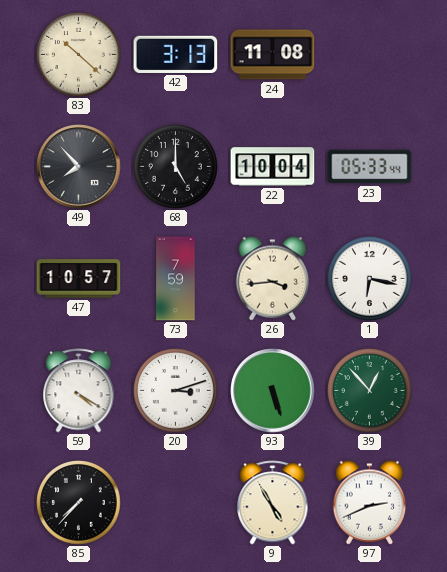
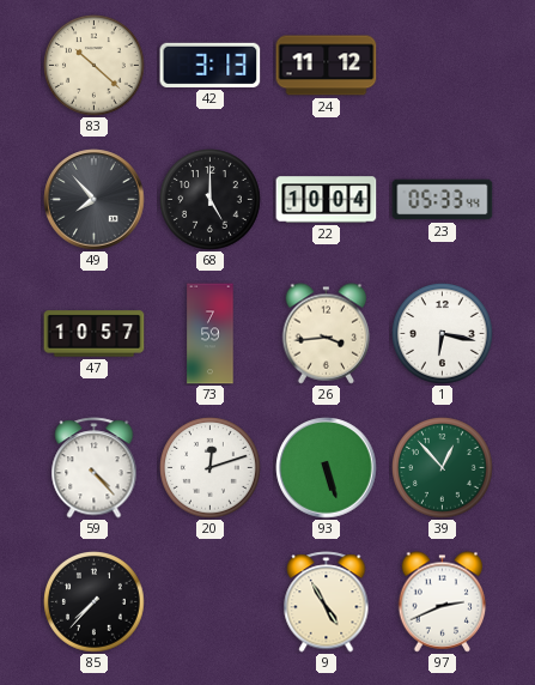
24: 11:08 -> 11:12 (327, 66)
59: 4:20 -> 4:23 (95, 468)
20: 3:12 -> 12:12 (211, 468)
